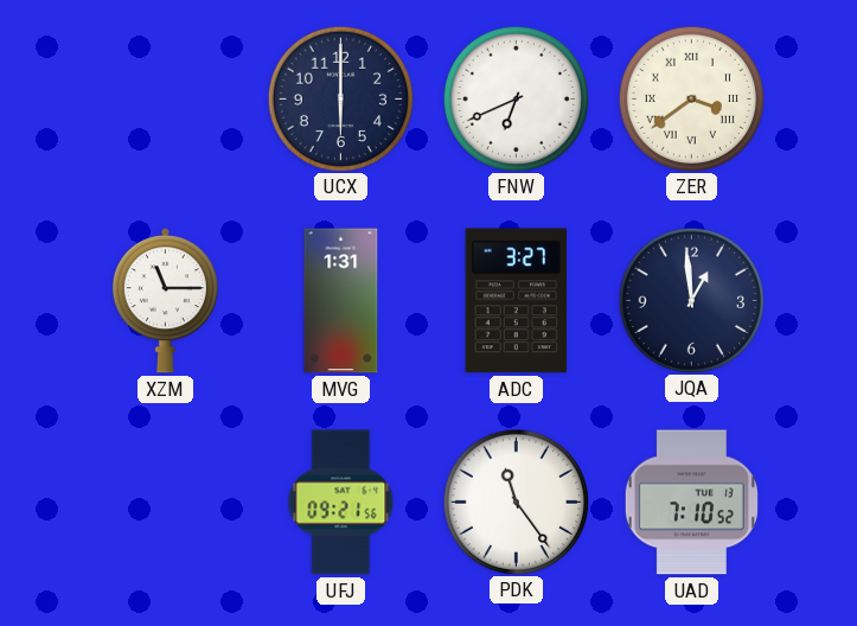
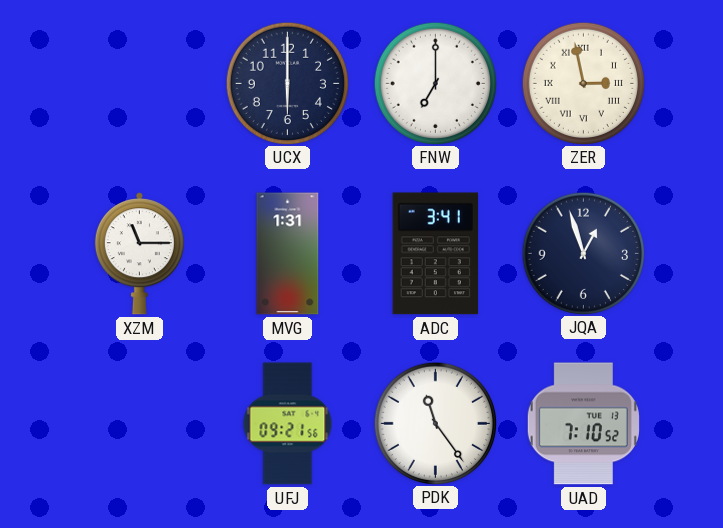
FNW: 6:41 -> 7:00 (435, 83)
ZER: 3:39 -> 2:58 (583, 83)
ADC: 3:27 -> 3:41 (435, 254)
JQA: 12:59 -> 12:57 (583, 253)
